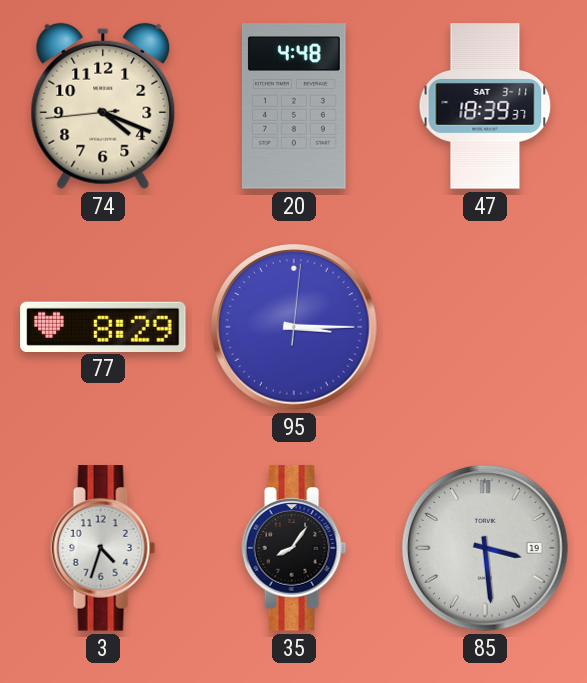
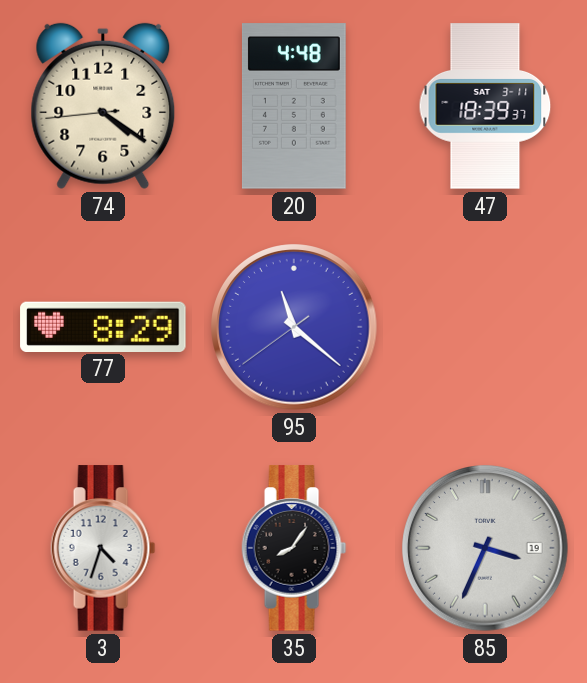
74: 4:18 -> 4:20 (103, 106)
95: 3:15 -> 11:21 (294, 327)
85: 3:29 -> 3:34 (485, 548)
